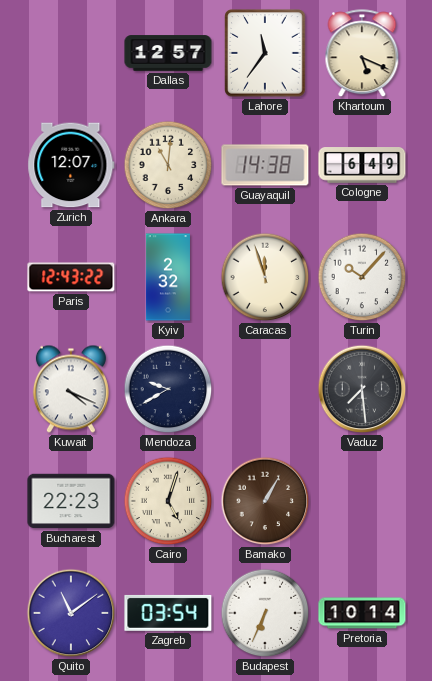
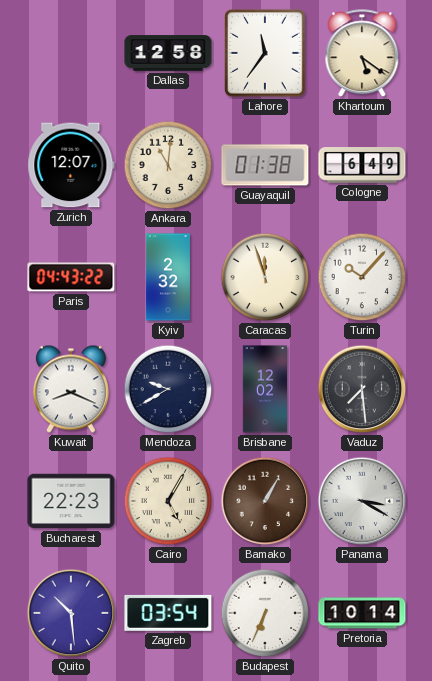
Dallas: 12:57 -> 12:58 (168, 53)
Khartoum: 5:19 -> 5:21 (362, 54)
Guayaquil: 14:38 -> 01:38 (265, 165)
Paris: 12:43 -> 04:43 (71, 277)
Kuwait: 4:19 -> 8:19 (71, 389)
Brisbane: none -> 12:02 (264, 389)
Cairo: 5:03 -> 5:05 (168, 501)
Panama: none -> 3:20 (362, 501)
Quito: 11:09 -> 10:29 (71, 613)
